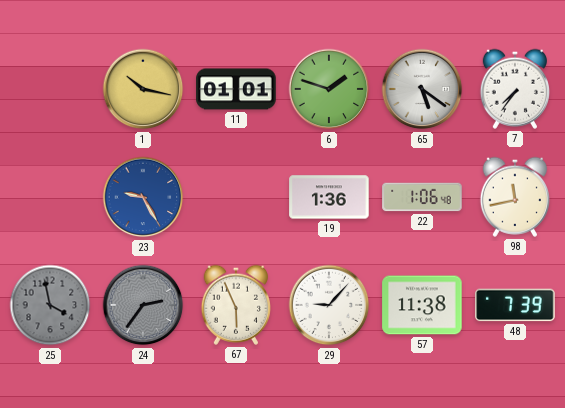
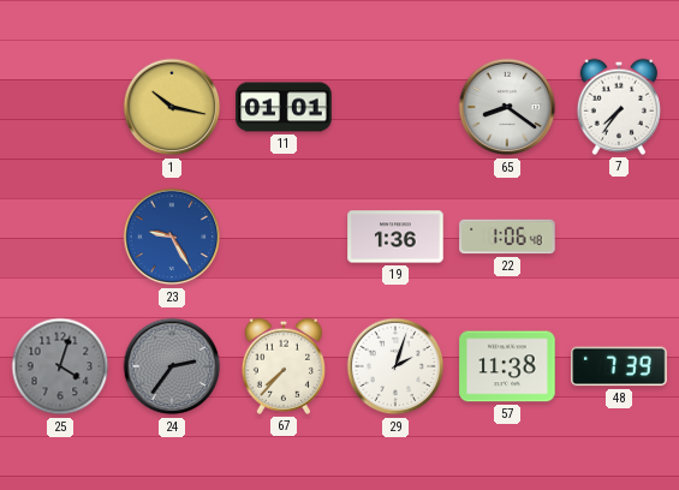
6: 1:48 -> none (329, 89)
65: 5:21 -> 8:21 (507, 107)
98: 11:43 -> none (514, 197)
25: 3:58 -> 4:03 (60, 366)
67: 5:56 -> 7:37 (282, 366)
29: 9:07 -> 2:03 (395, 366)
